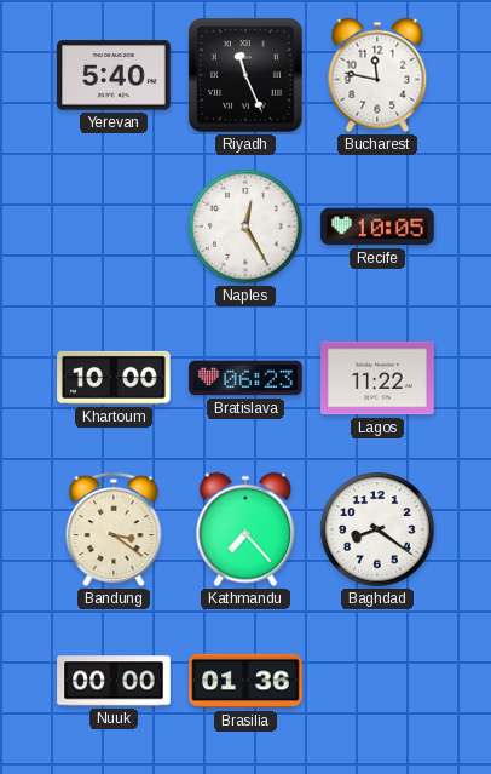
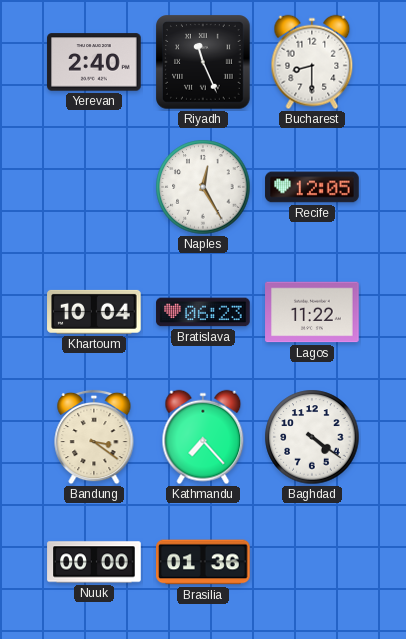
Yerevan: 5:40 -> 2:40 (94, 62)
Bucharest: 11:47 -> 8:30 (312, 62)
Recife: 10:05 -> 12:05 (312, 187)
Khartoum: 10:00 -> 10:04 (94, 312)
Baghdad: 8:21 -> 4:21 (312, 437)
